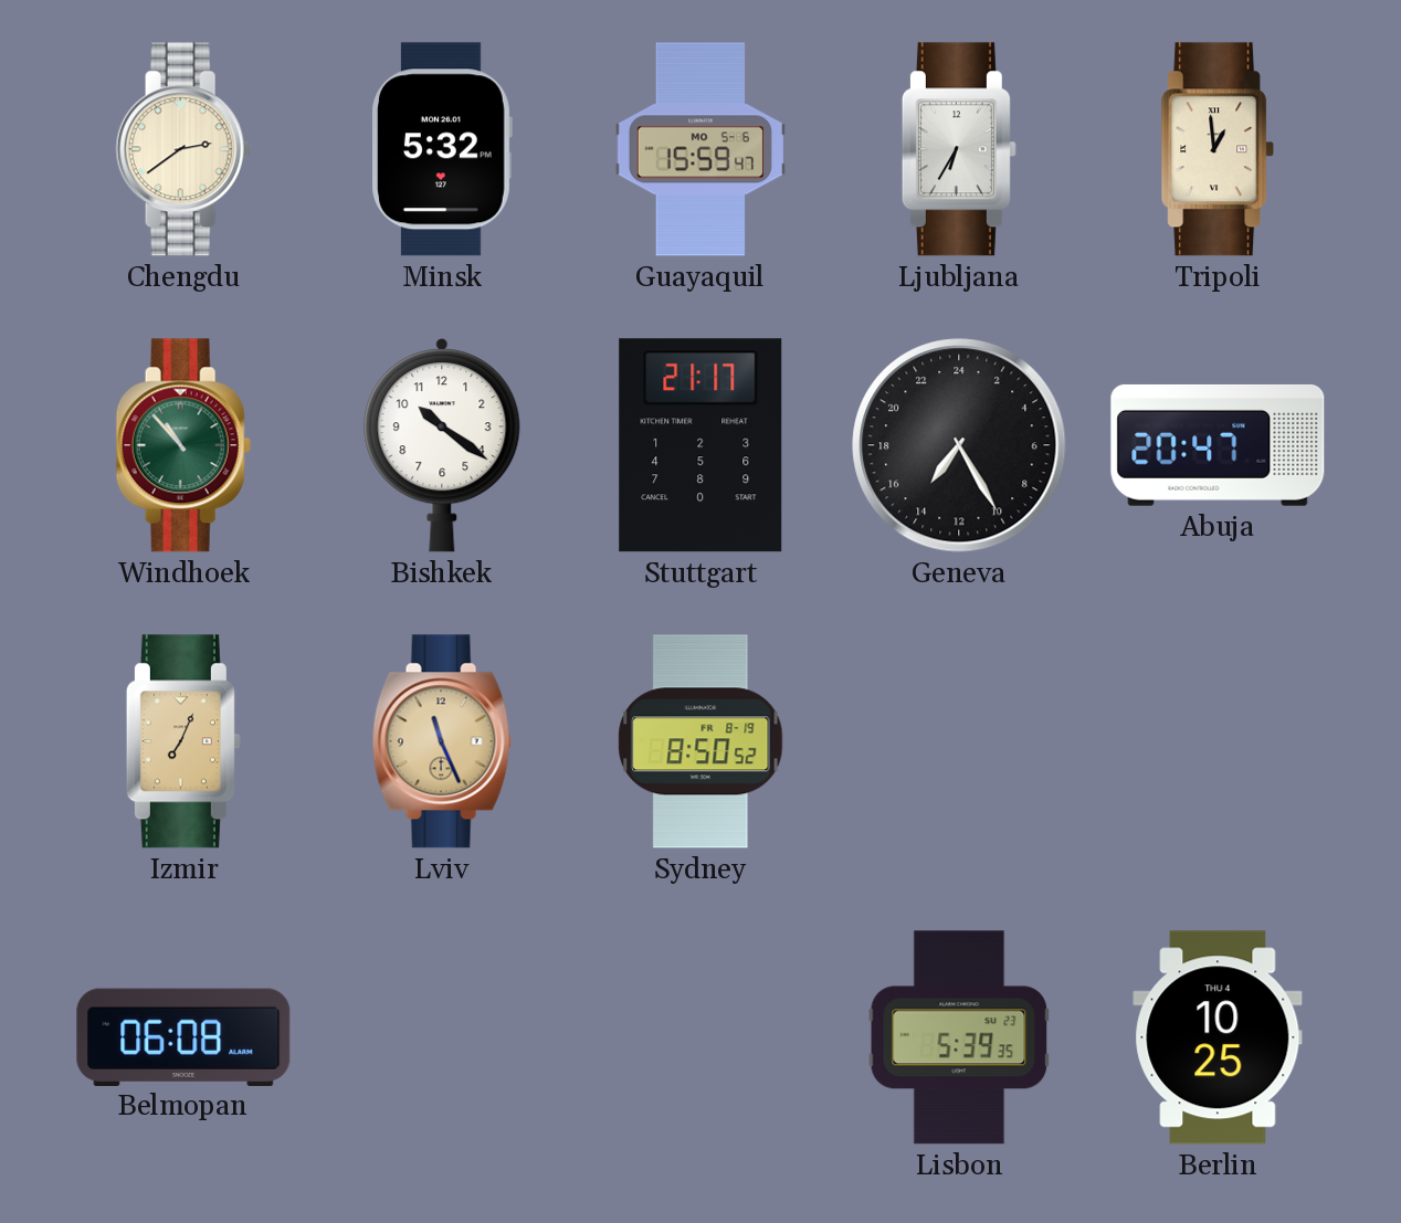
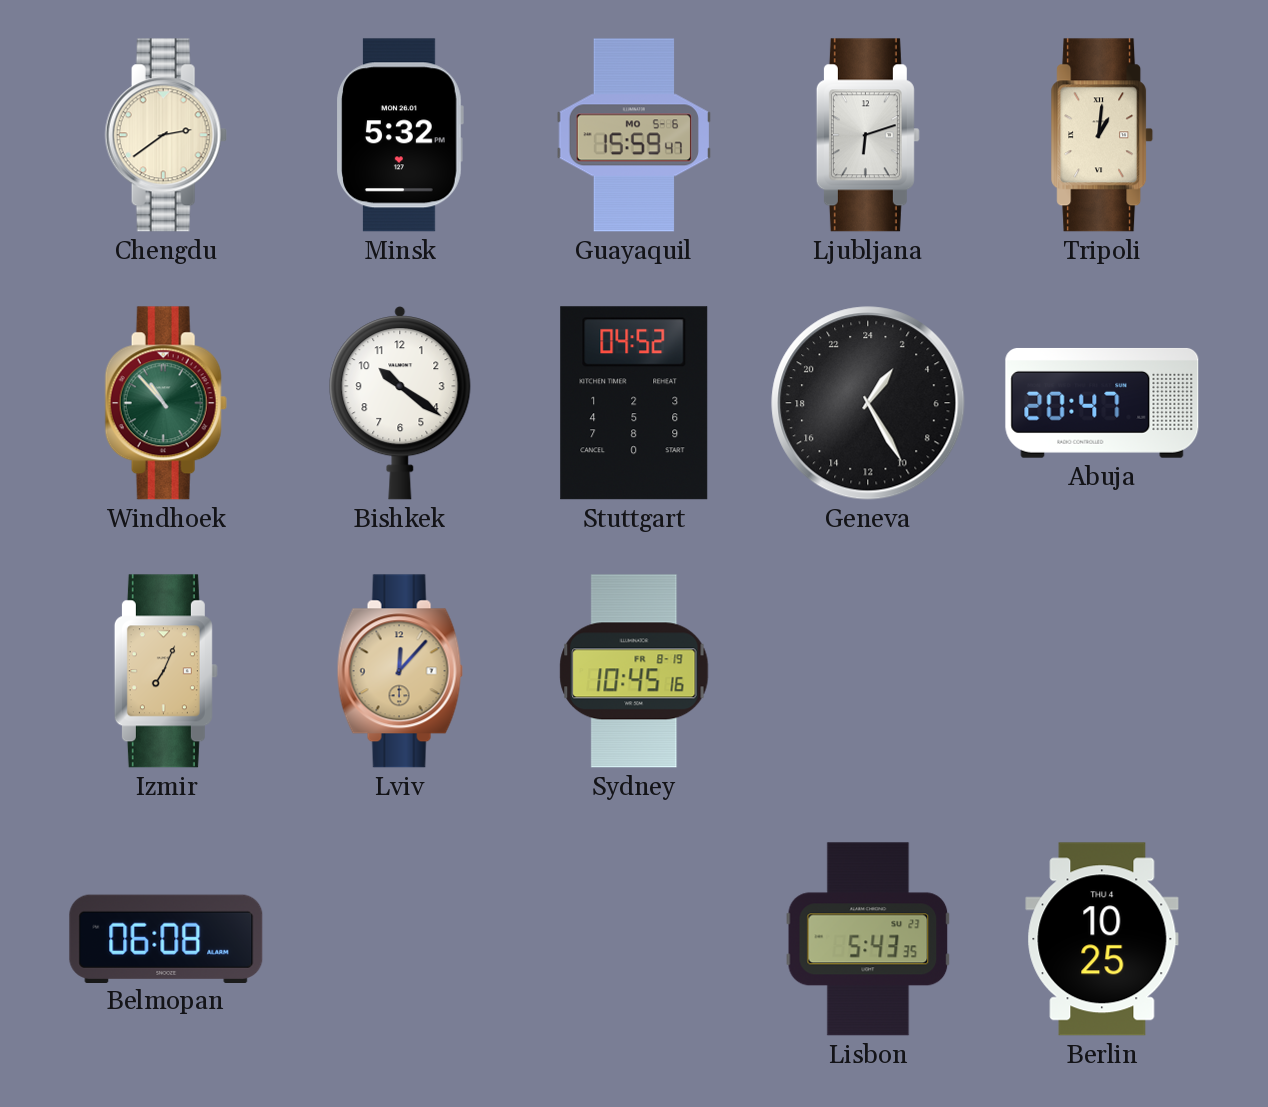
Ljubljana: 6:35 -> 6:12 (868, 135)
Tripoli: 12:59 -> 1:01 (1103, 135)
Stuttgart: 21:17 -> 04:52 (634, 403)
Geneva: 14:25 -> 2:25 (868, 403)
Lviv: 11:26 -> 12:07 (400, 671)
Sydney: 8:50 -> 10:45 (634, 671)
Lisbon: 5:39 -> 5:43 (868, 939)
